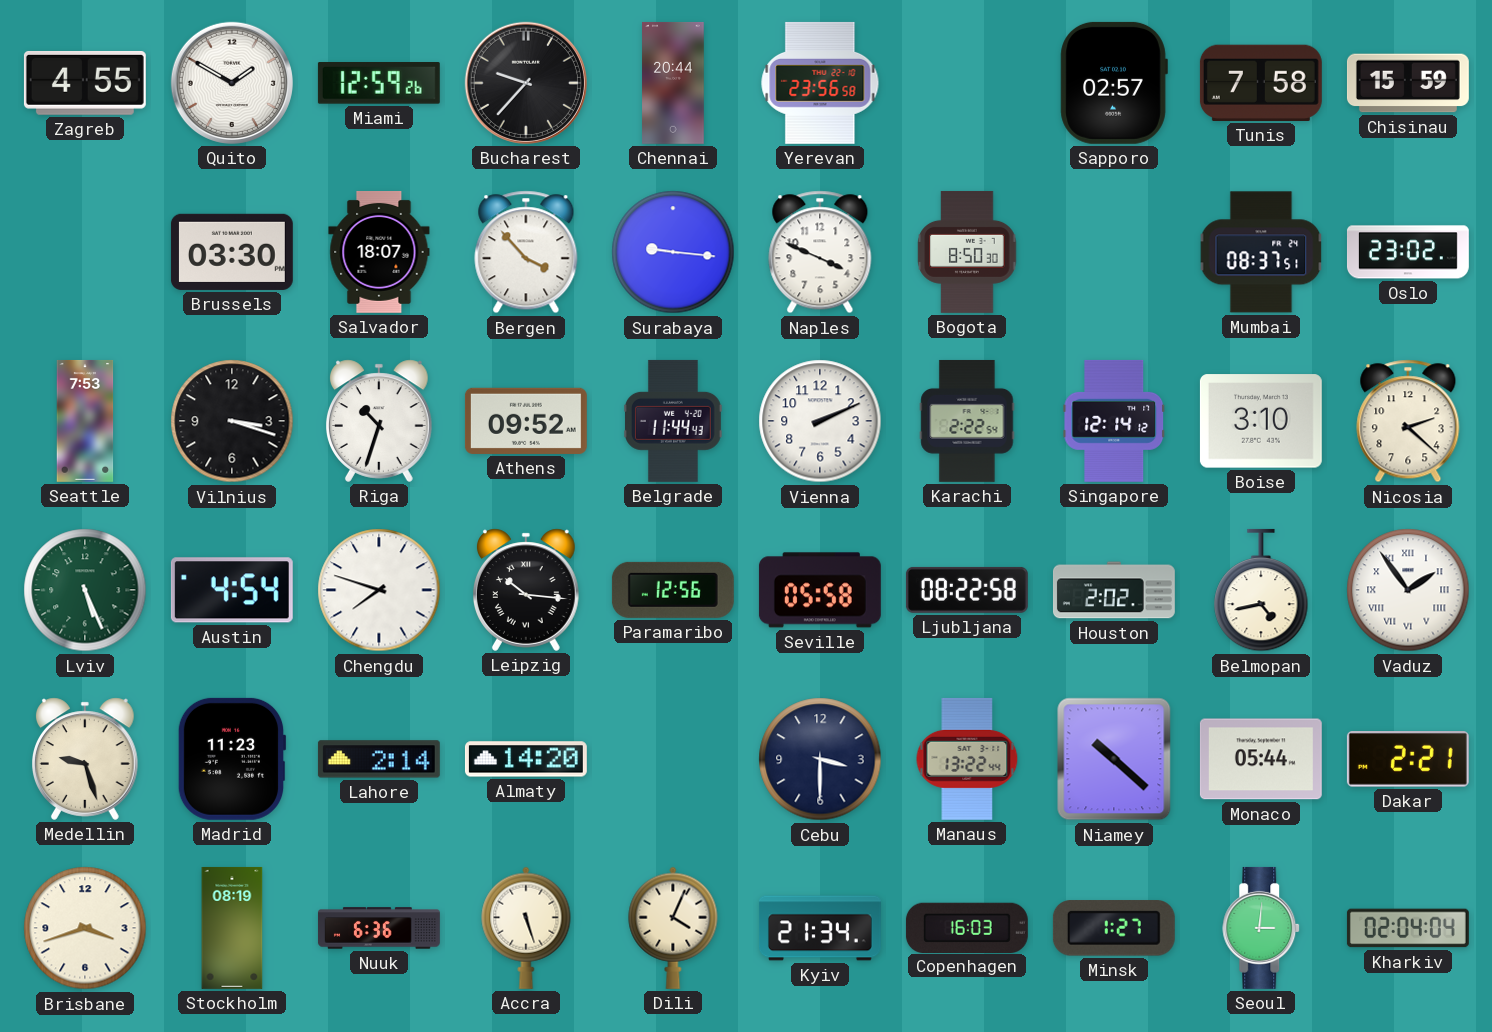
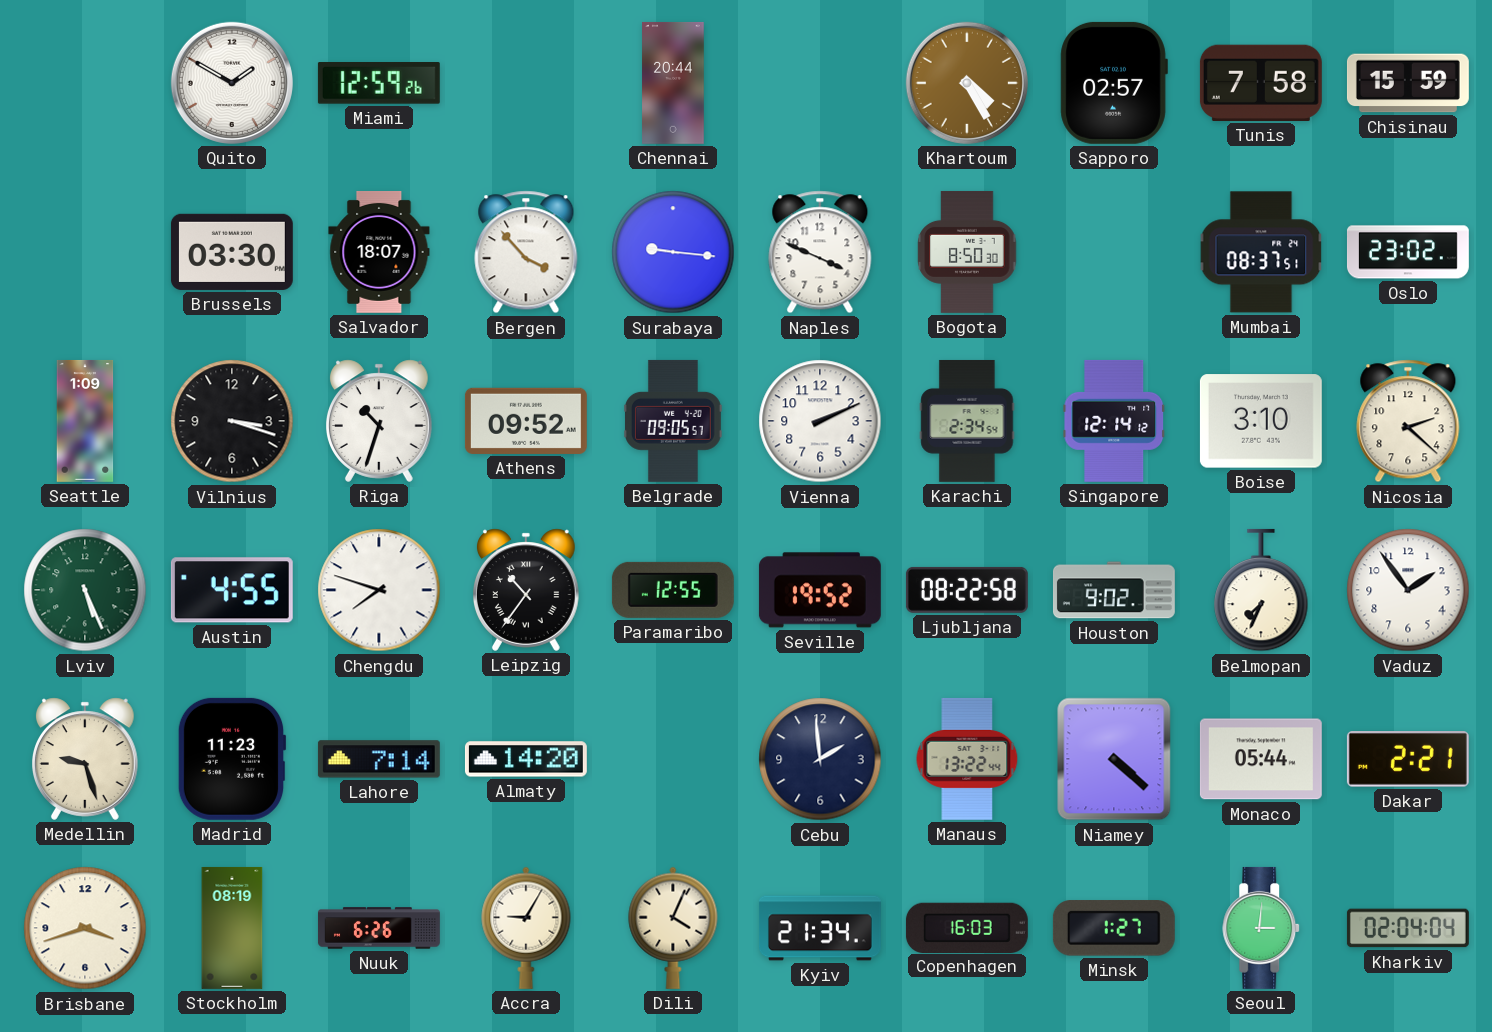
Zagreb: 4:55 -> none (85, 83)
Bucharest: 9:37 -> none (526, 83)
Yerevan: 23:56 -> none (820, 83)
Khartoum: none -> 4:25 (967, 83)
Seattle: 7:53 -> 1:09 (85, 421)
Belgrade: 11:44 -> 09:05 (674, 421)
Karachi: 2:22 -> 2:34 (967, 421)
Austin: 4:54 -> 4:55 (232, 590)
Leipzig: 10:16 -> 10:36 (527, 590)
Paramaribo: 12:56 -> 12:55 (673, 590)
Seville: 05:58 -> 19:52 (820, 590)
Houston: 2:02 -> 9:02 (1114, 590)
Belmopan: 4:43 -> 7:34 (1261, 590)
Vaduz numerals: Roman -> Arabic (1408, 590)
Lahore: 2:14 -> 7:14 (379, 759)
Cebu: 3:30 -> 1:59 (820, 759)
Niamey: 10:22 -> 4:22 (1114, 759)
Nuuk: 6:36 -> 6:26 (379, 928)
Accra: 5:27 -> 9:05 (526, 928)
